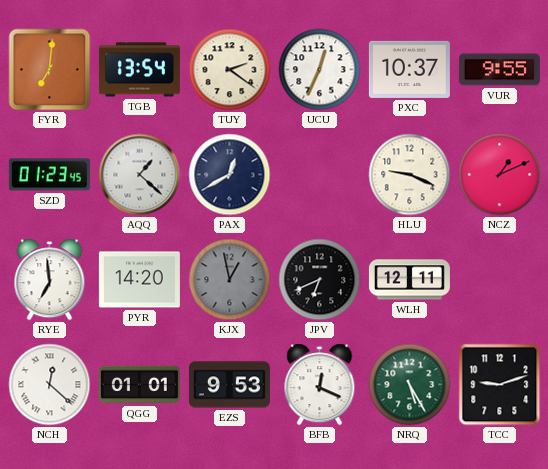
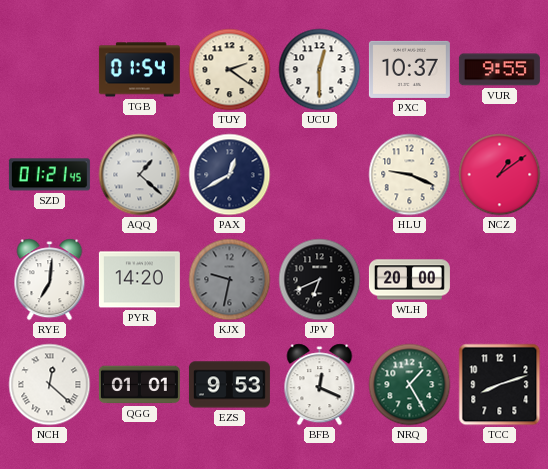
FYR: 7:01 -> none (50, 70)
TGB: 13:54 -> 01:54 (139, 70)
UCU: 12:34 -> 12:30 (320, 70)
SZD: 01:23 -> 01:21 (49, 175)
NCZ: 1:11 -> 1:09 (500, 175)
RYE: 6:59 -> 7:01 (50, 280)
KJX: 12:58 -> 9:32 (230, 280)
WLH: 12:11 -> 20:00 (409, 280)
NRQ: 5:25 -> 1:25 (410, 385)
TCC: 9:12 -> 8:12 (500, 385)
